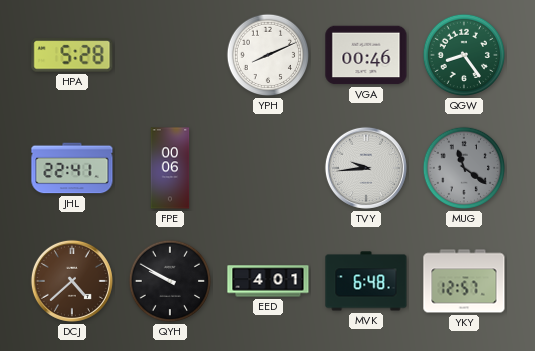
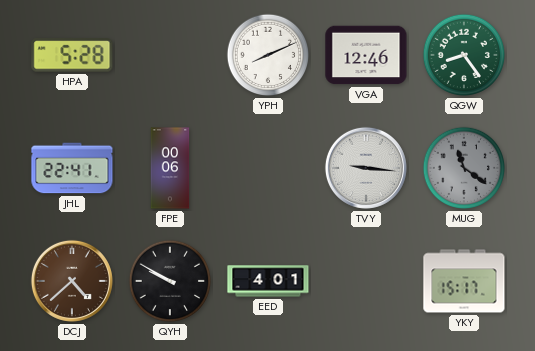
VGA: 00:46 -> 12:46 (366, 55)
TVY: 9:44 -> 9:16 (366, 168)
MVK: 6:48 -> none (366, 281)
YKY: 12:57 -> 15:17 (464, 281)
